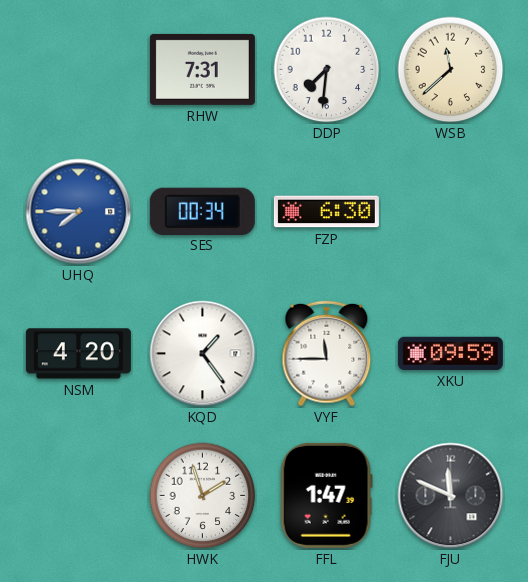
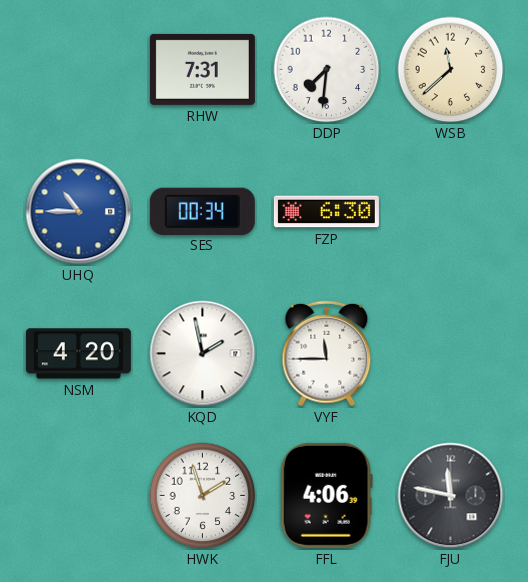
UHQ: 7:45 -> 10:45 (79, 212)
KQD: 1:24 -> 1:58 (203, 354)
XKU: 09:59 -> none (450, 353)
FFL: 1:47 -> 4:06 (326, 495)
FJU: 11:49 -> 11:47 (451, 496)
